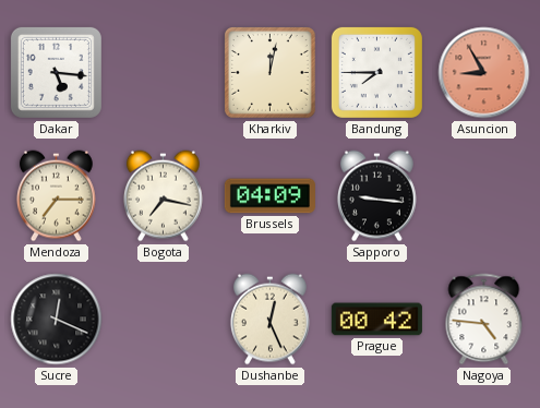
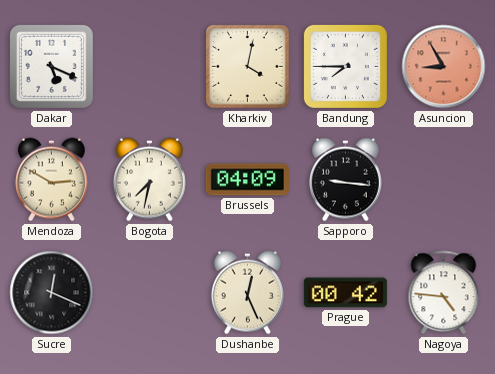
Dakar: 5:16 -> 5:19 (51, 66)
Kharkiv: 12:02 -> 4:02 (248, 67)
Mendoza: 7:15 -> 2:50 (51, 180)
Bogota: 7:17 -> 7:32 (149, 180)
